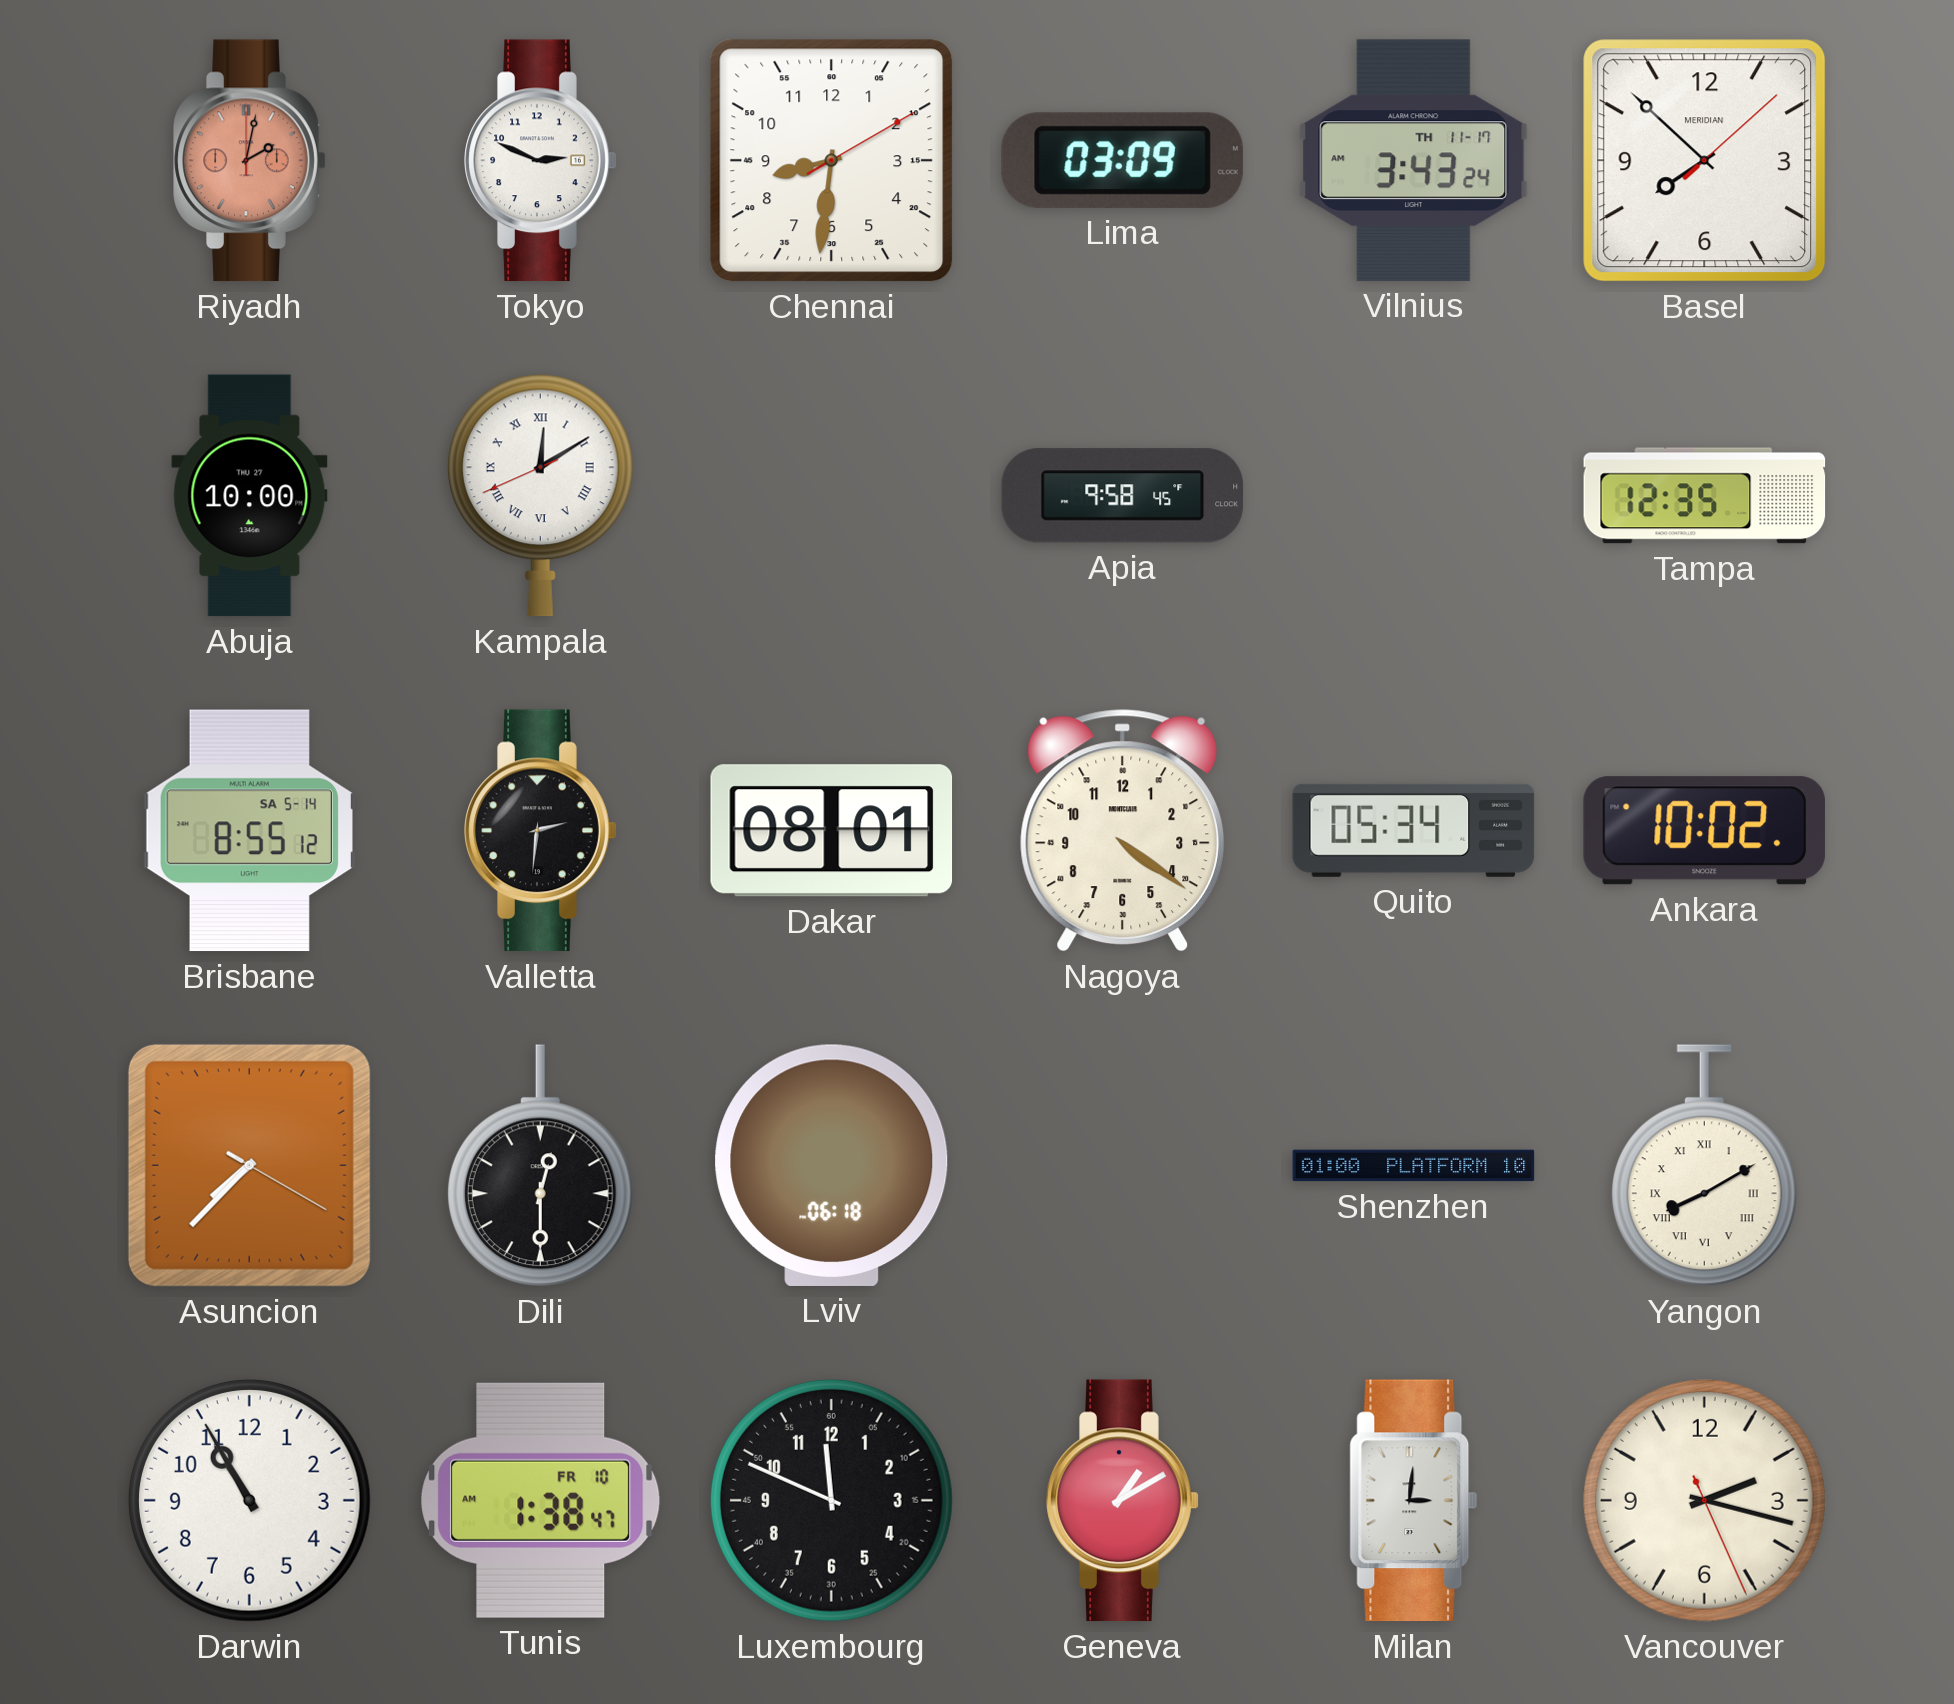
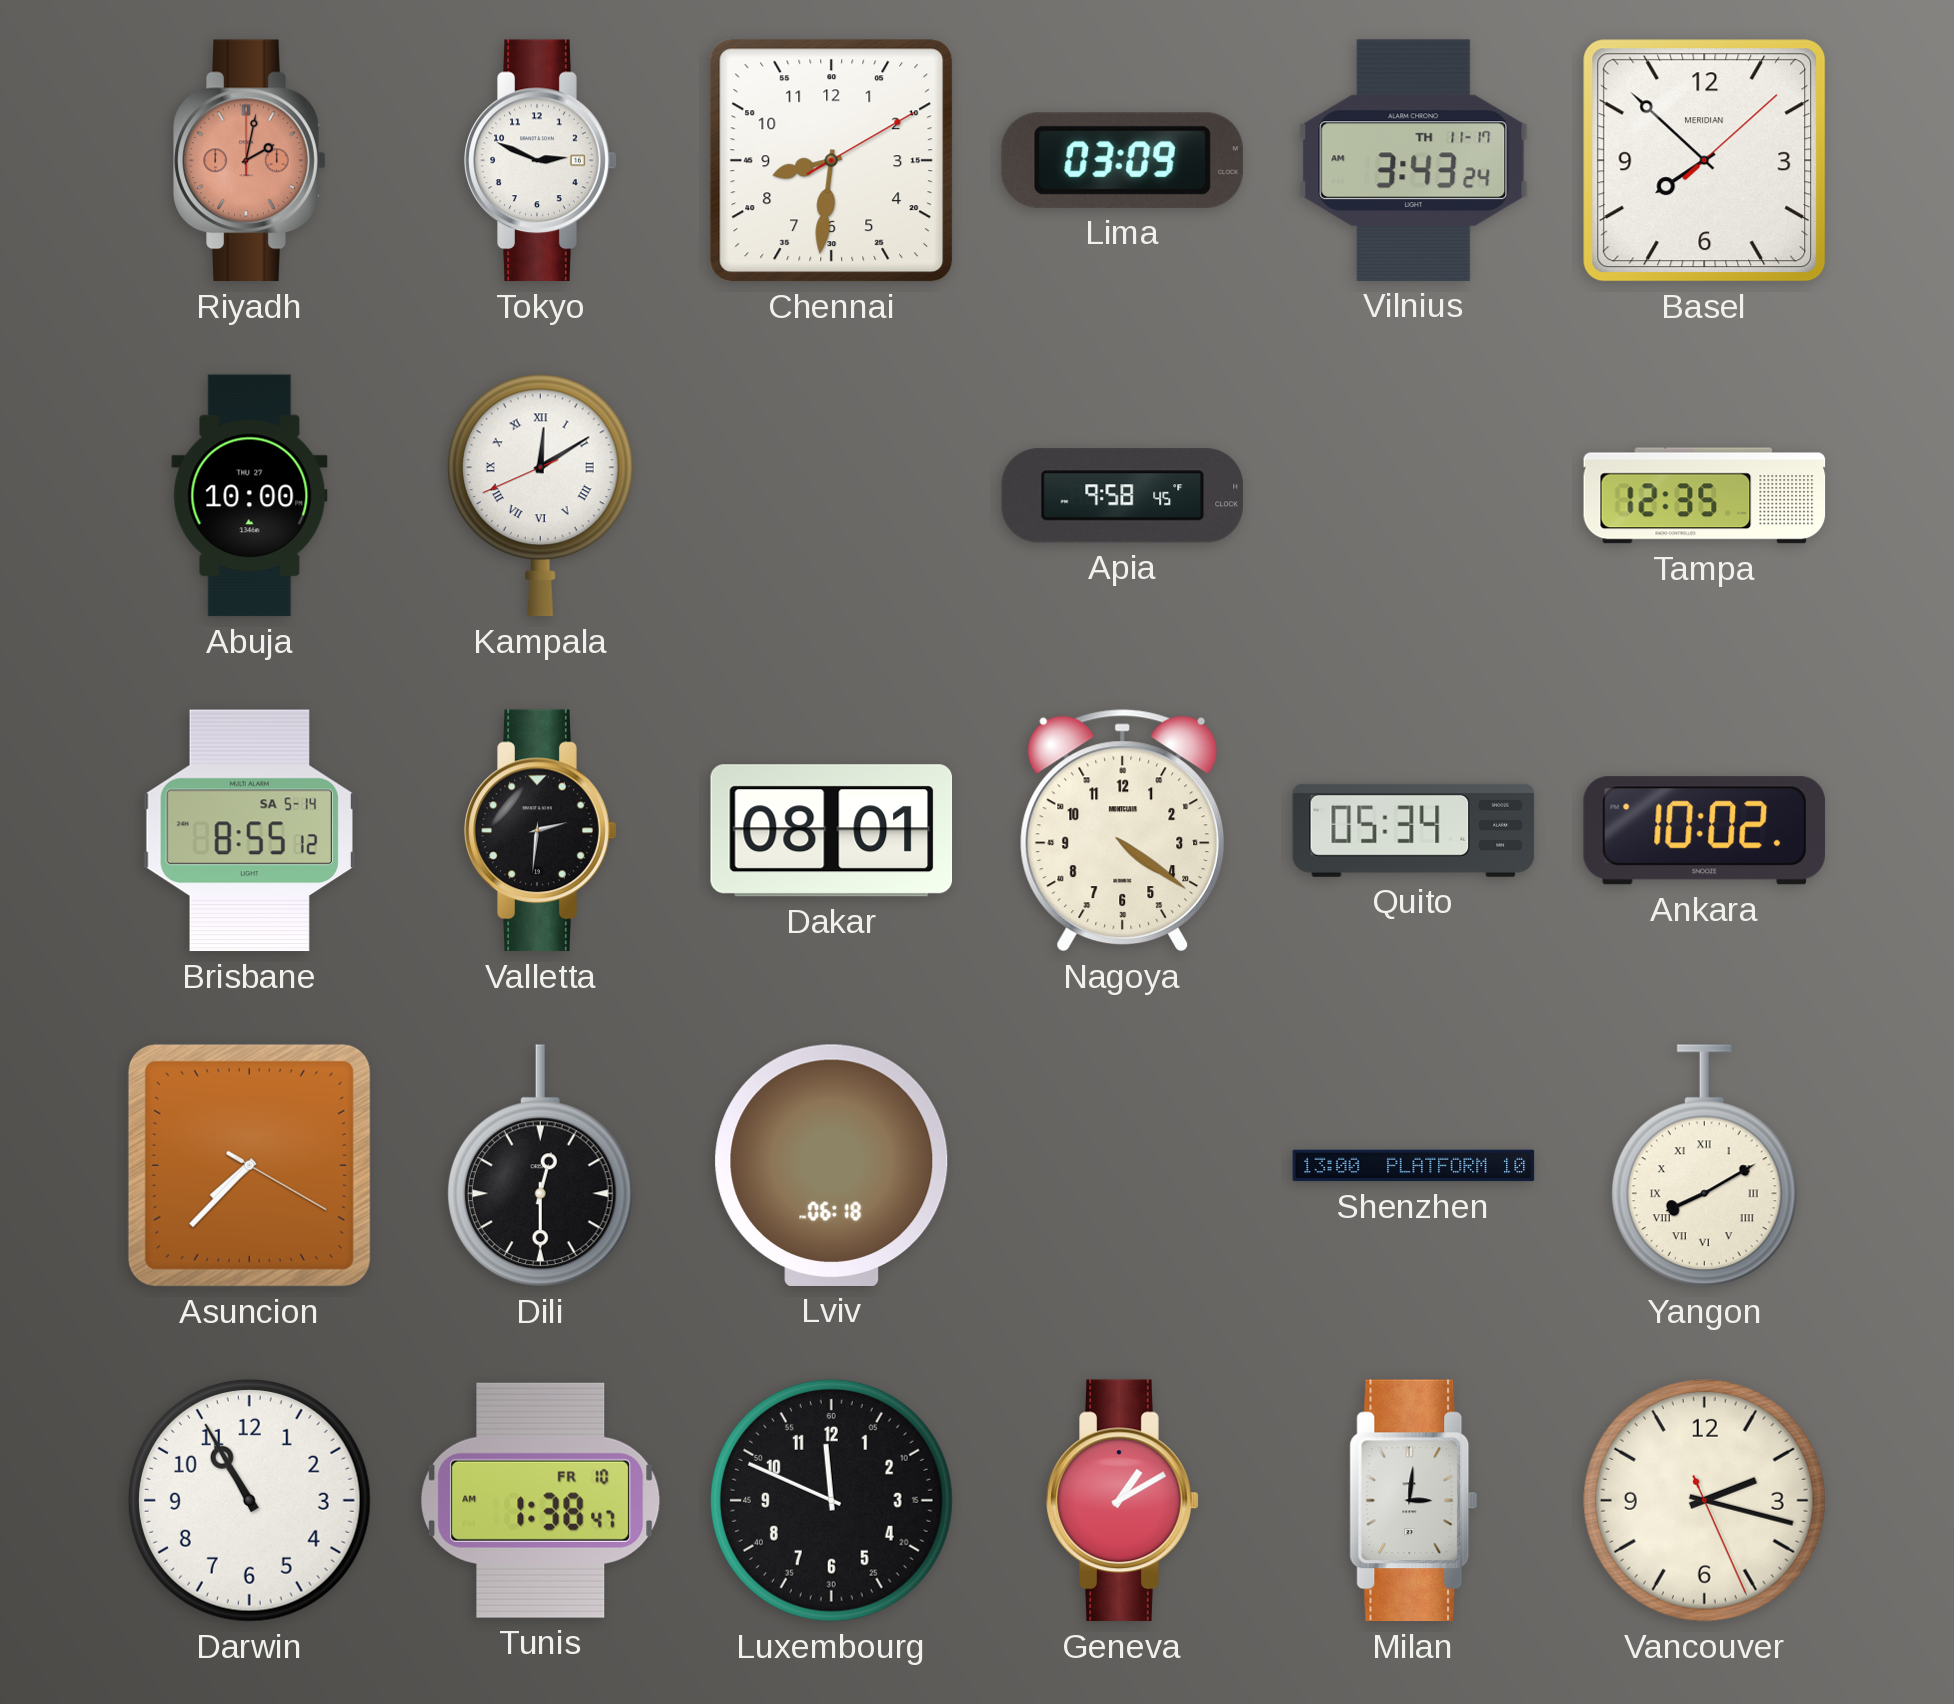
Shenzhen: 01:00 -> 13:00 (1414, 1166)
